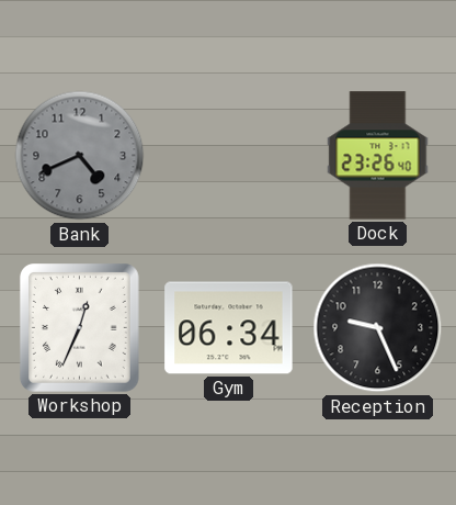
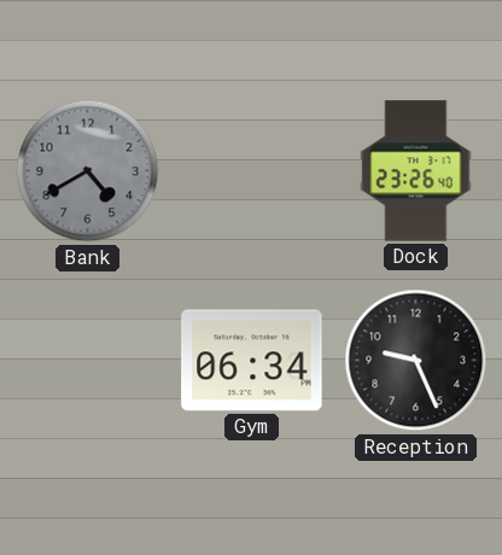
Bank: 4:41 -> 4:40 (88, 171)
Workshop: 12:34 -> none (79, 328)
